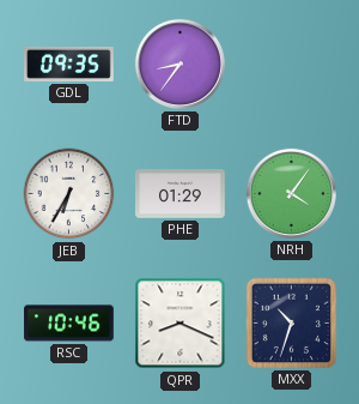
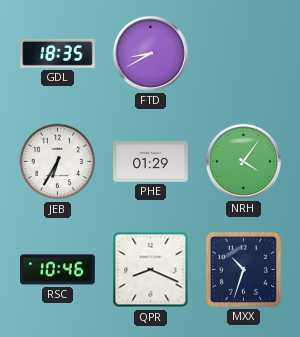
GDL: 09:35 -> 18:35 (58, 53)
FTD: 8:36 -> 8:40 (150, 53)
